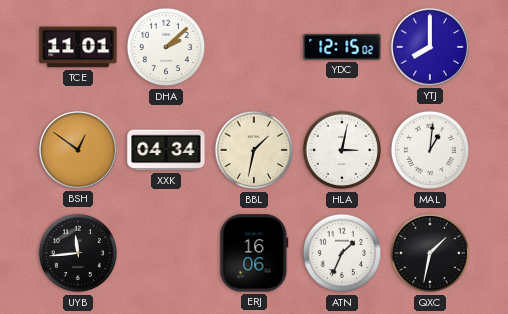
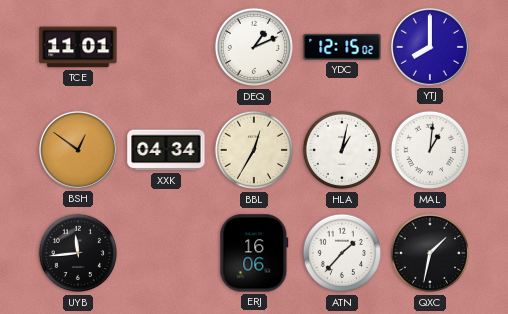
DHA: 2:08 -> none (166, 47)
DEQ: none -> 1:11 (254, 47)
BBL: 1:32 -> 12:35 (254, 150)
HLA: 3:02 -> 1:02 (342, 150)
ATN: 1:34 -> 1:37 (342, 253)
